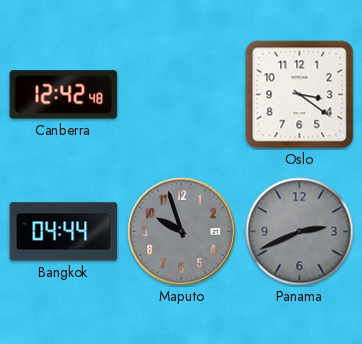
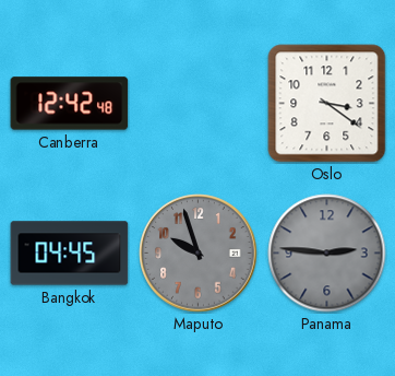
Bangkok: 04:44 -> 04:45 (70, 254)
Panama: 2:41 -> 2:46 (327, 254)
